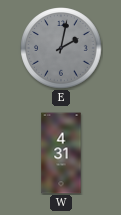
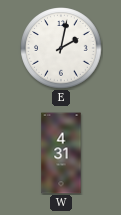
E dial: grey -> white (61, 48)
